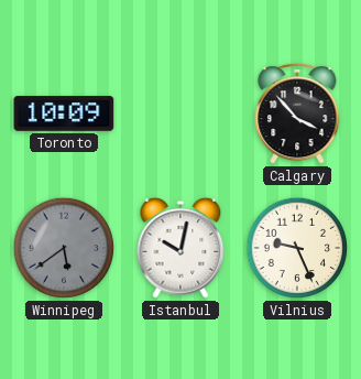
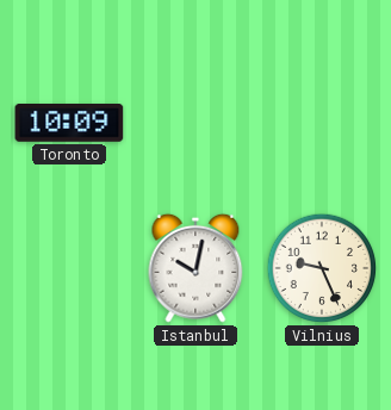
Calgary: 3:53 -> none (297, 113)
Winnipeg: 5:39 -> none (64, 248)
